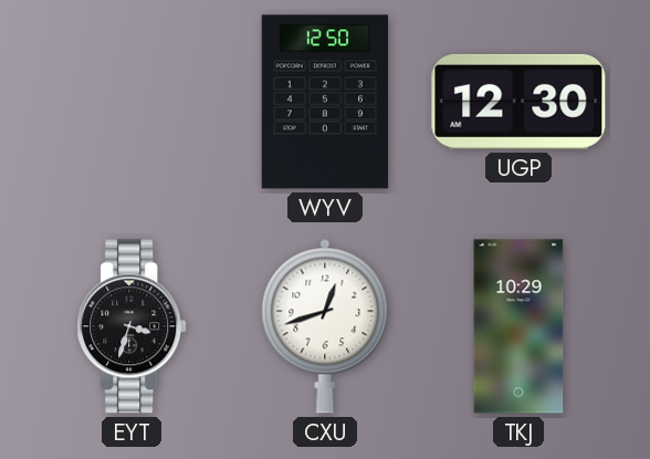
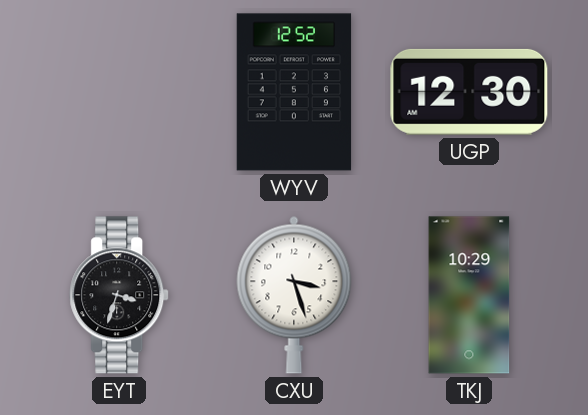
WYV: 12:50 -> 12:52 (294, 92)
CXU: 12:42 -> 3:27 (294, 295)
